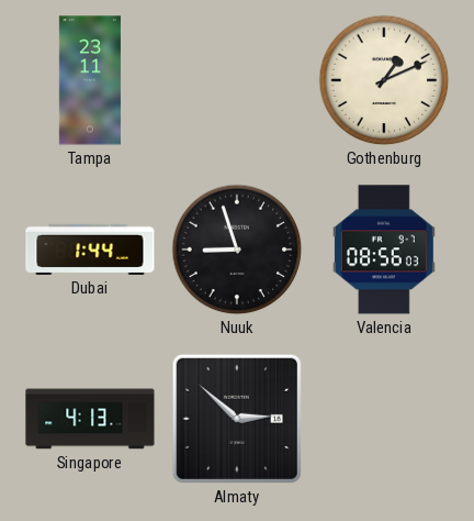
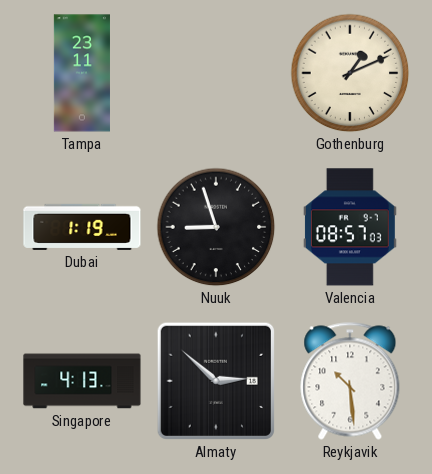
Dubai: 1:44 -> 1:19 (82, 227)
Valencia: 08:56 -> 08:57 (350, 227)
Reykjavik: none -> 10:29 (350, 381)
